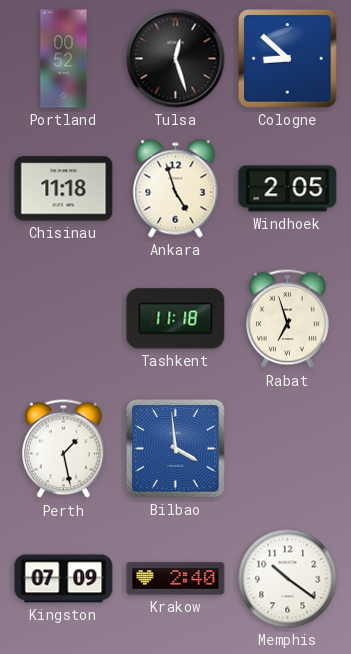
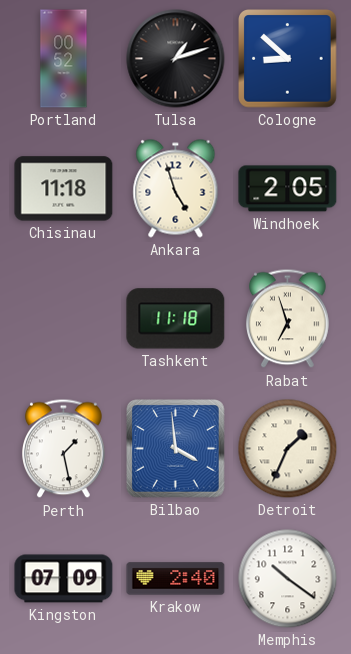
Tulsa: 12:27 -> 1:12 (176, 59)
Detroit: none -> 1:34 (288, 449)
